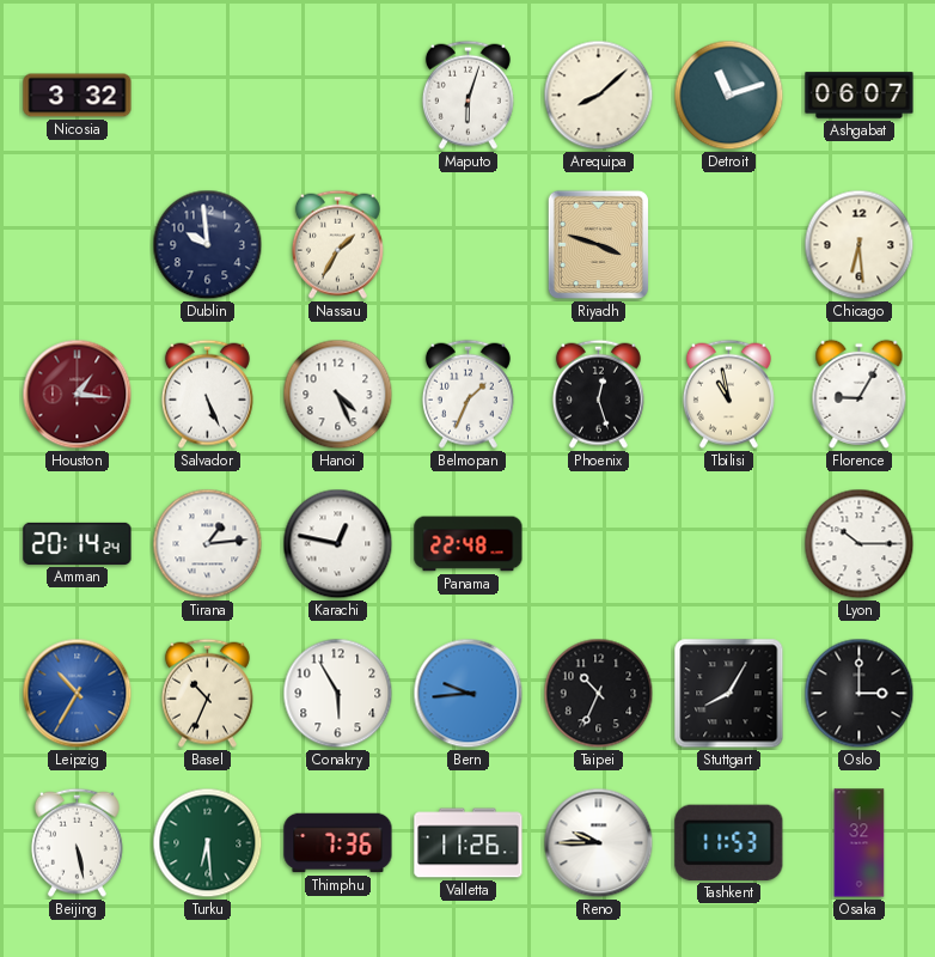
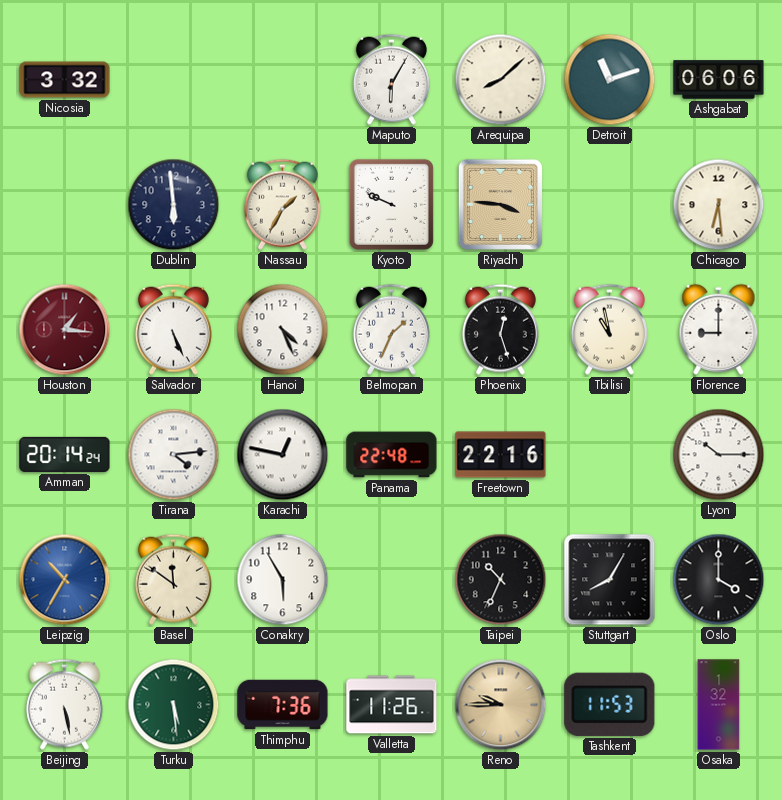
Maputo: 6:03 -> 6:05 (391, 79)
Ashgabat: 06:07 -> 06:06 (719, 80)
Dublin: 9:59 -> 5:59 (174, 205)
Kyoto: none -> 9:49 (391, 204)
Riyadh: 3:48 -> 3:46 (500, 204)
Florence: 9:05 -> 9:00 (719, 329)
Tirana: 1:14 -> 4:14 (174, 455)
Freetown: none -> 22:16 (501, 455)
Basel: 10:34 -> 11:51 (173, 579)
Bern: 9:44 -> none (469, 694)
Oslo: 3:00 -> 4:00 (719, 580)
Turku: 6:29 -> 5:29 (174, 705)
Reno dial: white -> champagne (501, 705)
